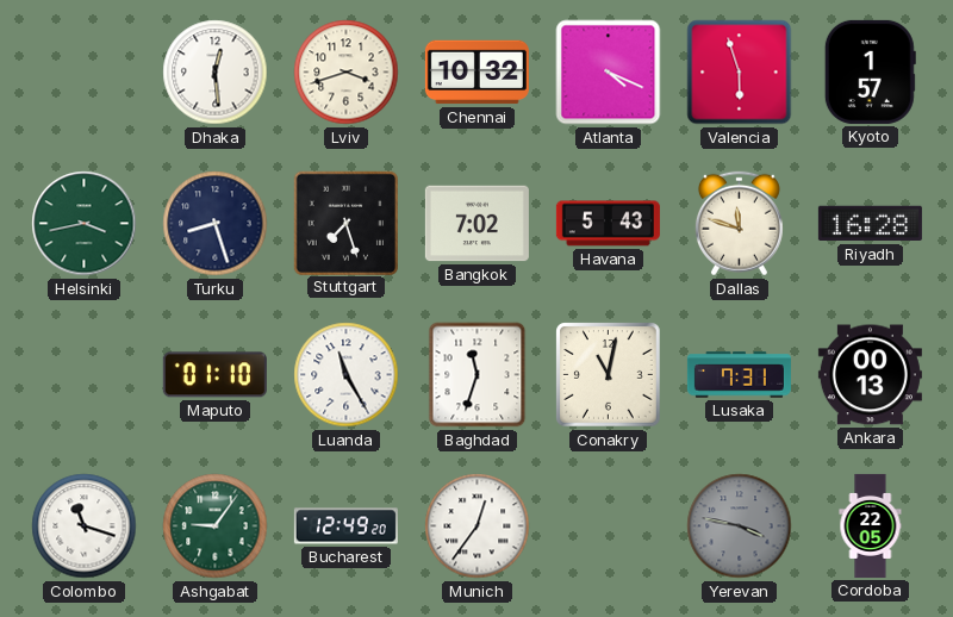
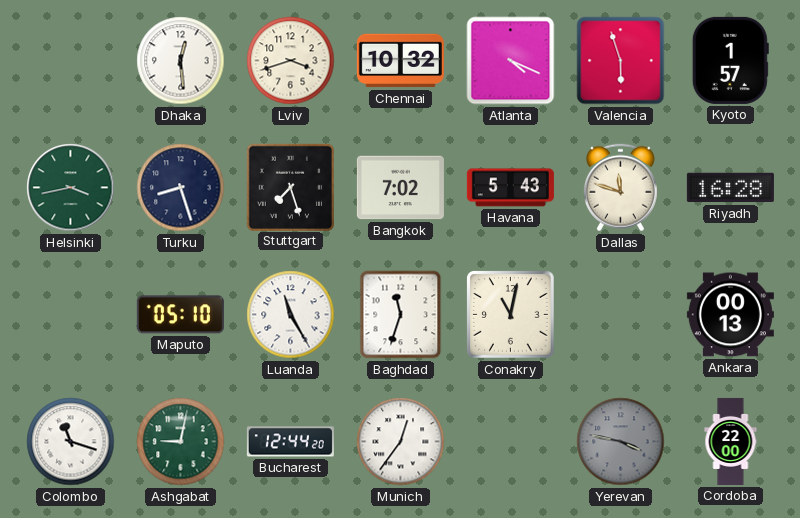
Maputo: 01:10 -> 05:10 (180, 315)
Lusaka: 7:31 -> none (739, 375)
Ashgabat: 9:06 -> 9:02 (181, 442)
Bucharest: 12:49 -> 12:44 (290, 442)
Cordoba: 22:05 -> 22:00 (731, 441)
